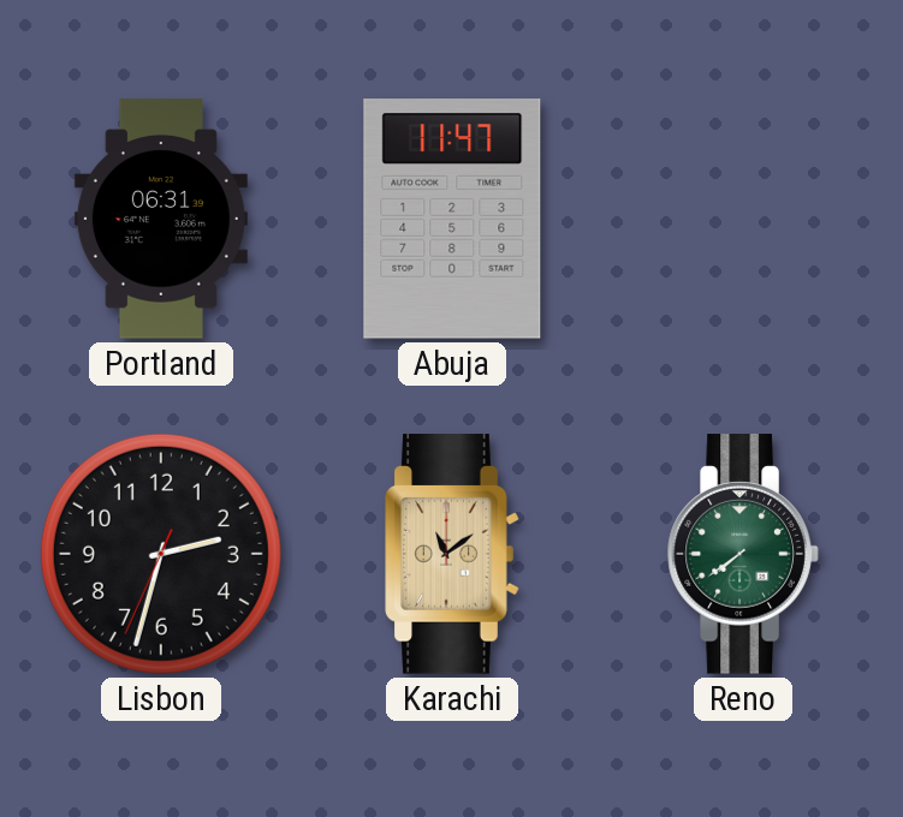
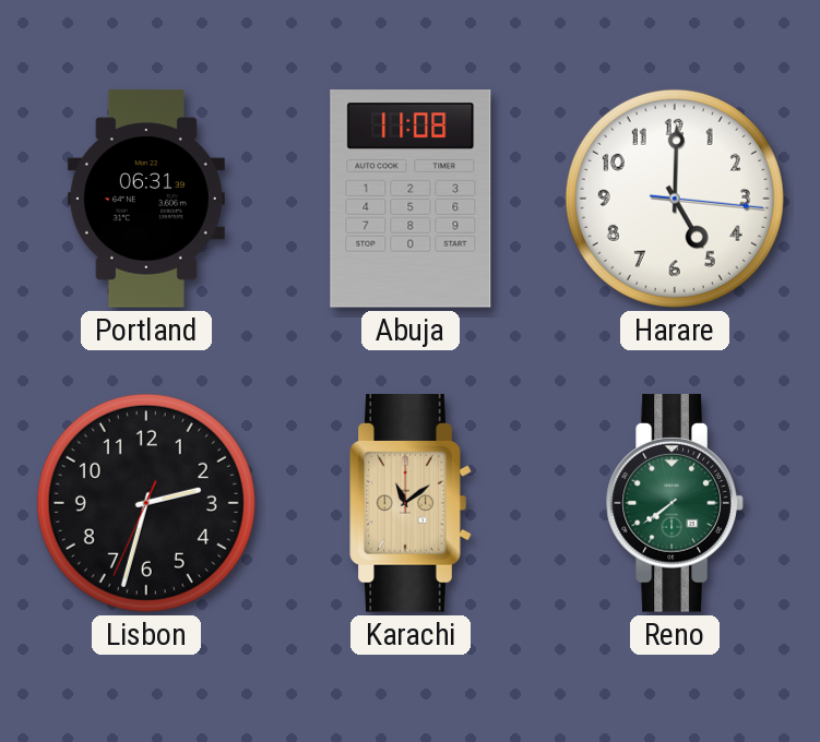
Abuja: 11:47 -> 11:08 (411, 199)
Harare: none -> 5:00 (675, 199)
